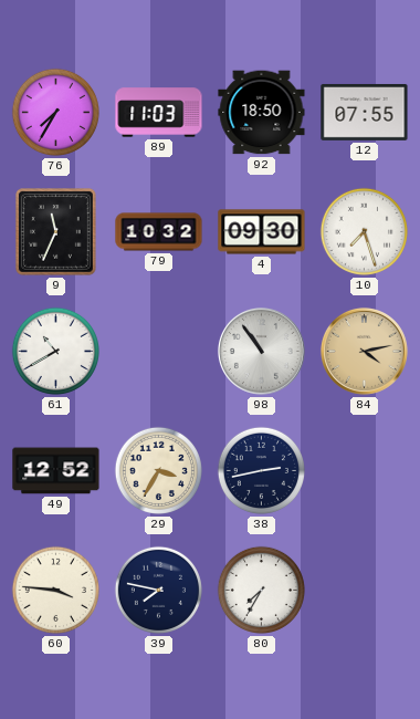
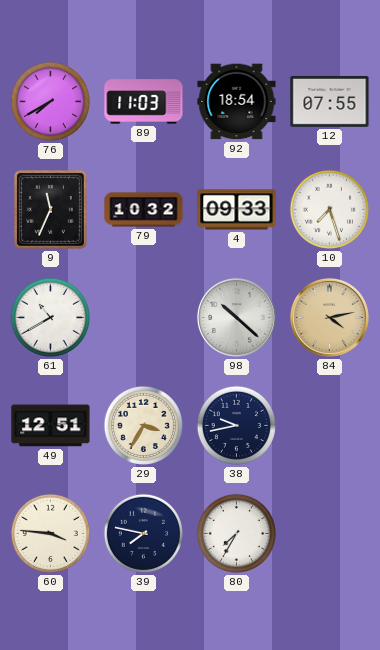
76: 7:35 -> 7:40 (50, 101)
92: 18:50 -> 18:54 (237, 102)
4: 09:30 -> 09:33 (237, 210)
98: 10:54 -> 10:22 (236, 317)
49: 12:52 -> 12:51 (51, 426)
38: 2:43 -> 9:43 (236, 425)
